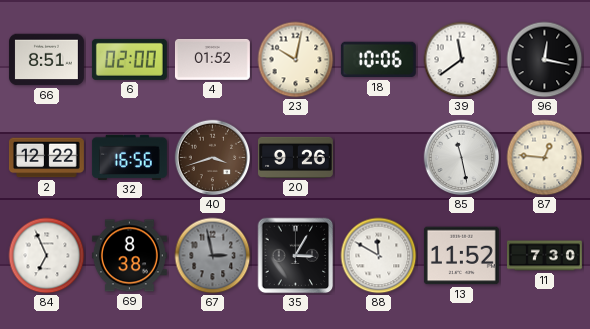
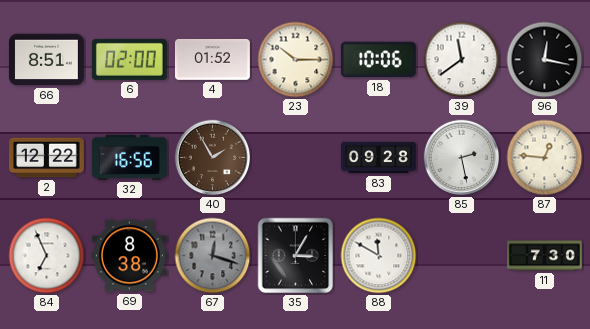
23: 10:02 -> 10:15 (296, 60)
40: 3:42 -> 1:55 (213, 158)
20: 9:26 -> none (295, 157)
83: none -> 09:28 (378, 158)
85: 11:28 -> 2:28 (462, 158)
67: 2:58 -> 12:18 (213, 256)
13: 11:52 -> none (461, 256)
